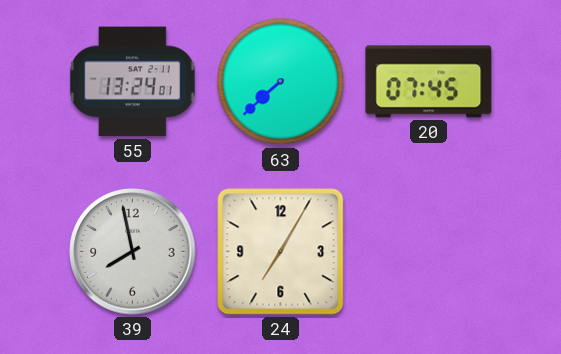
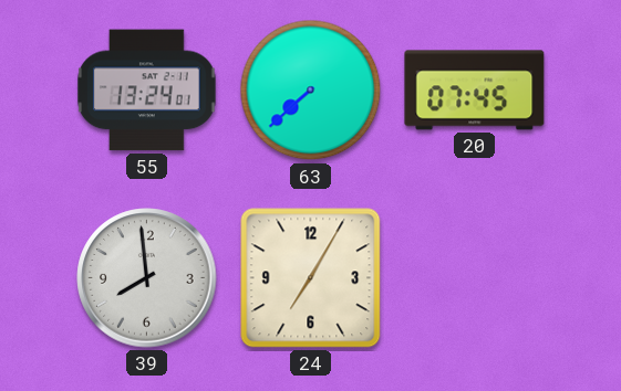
39: 7:58 -> 7:59 (147, 278)
